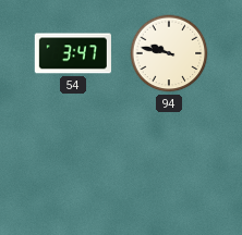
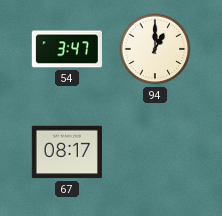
94: 9:47 -> 1:00 (155, 49)
67: none -> 08:17 (67, 152)
